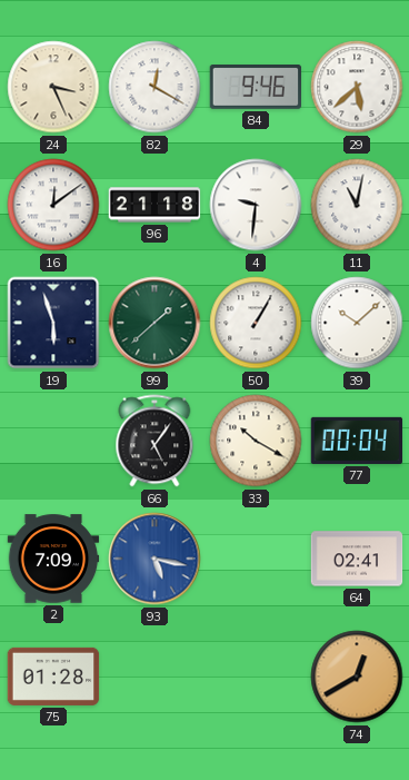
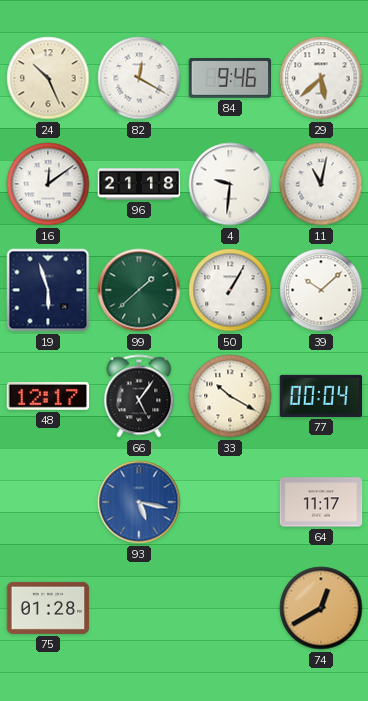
24: 3:26 -> 10:26 (48, 78)
48: none -> 12:17 (48, 396)
2: 7:09 -> none (53, 559)
64: 02:41 -> 11:17 (321, 502)
